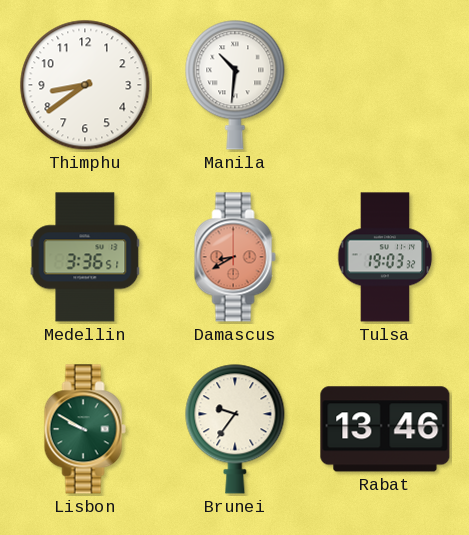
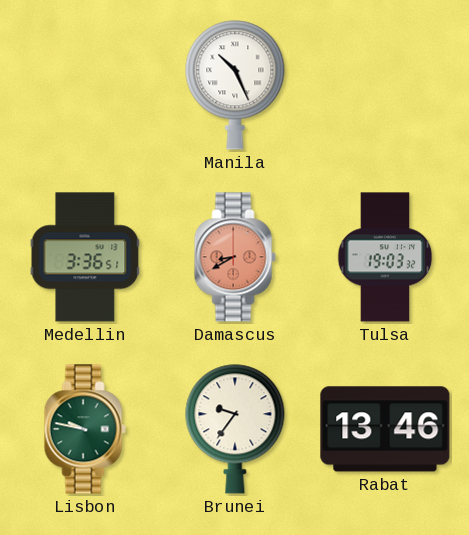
Thimphu: 8:39 -> none (85, 85)
Manila: 10:31 -> 10:26 (235, 85)
Lisbon: 9:50 -> 9:47 (85, 429)
